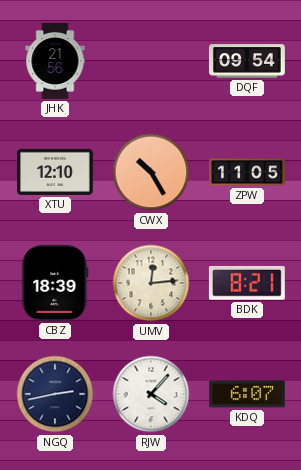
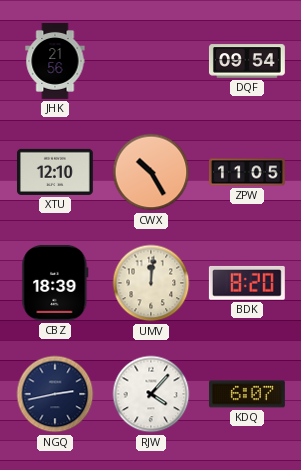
UMV: 12:14 -> 12:01 (151, 283)
BDK: 8:21 -> 8:20 (247, 283)
